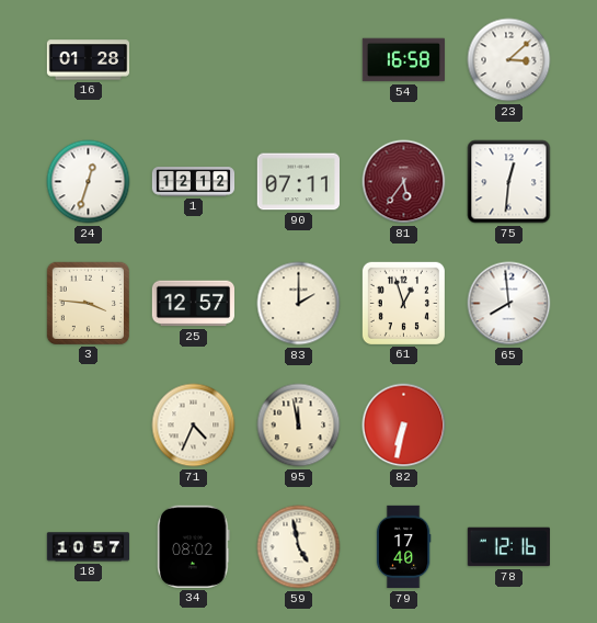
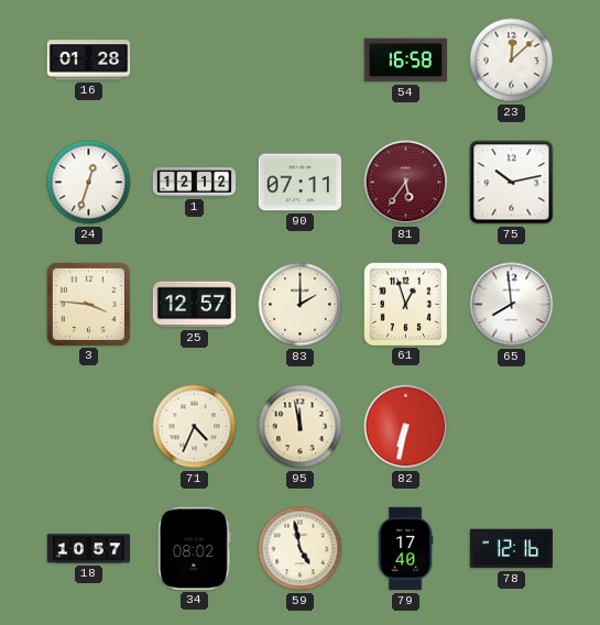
23: 3:08 -> 12:08 (512, 61)
75: 12:31 -> 10:13 (512, 183)
